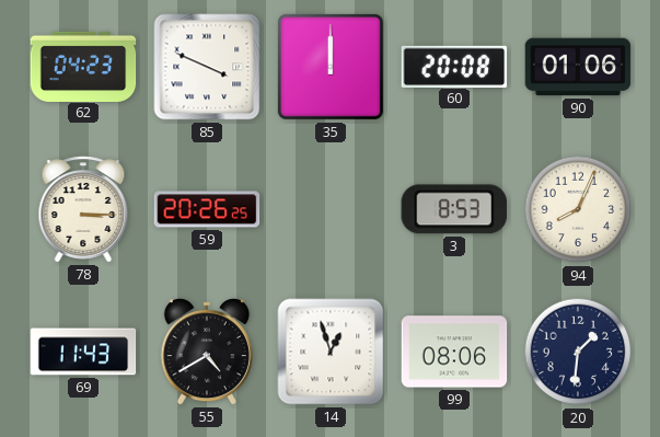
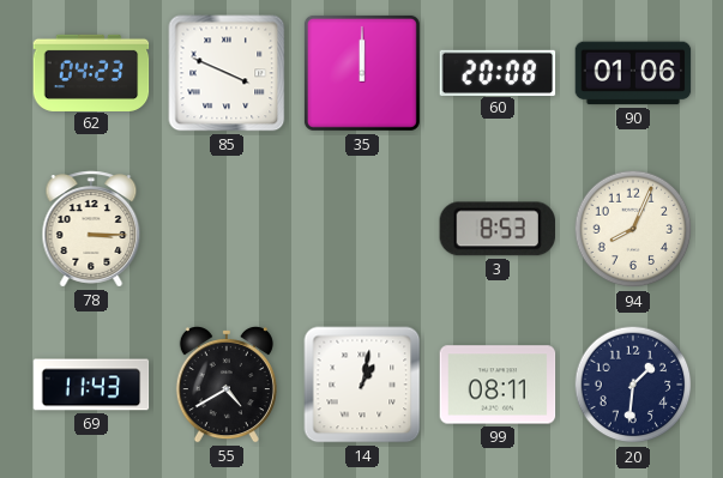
59: 20:26 -> none (207, 209)
14: 12:57 -> 1:02 (362, 385)
99: 08:06 -> 08:11 (498, 385)
